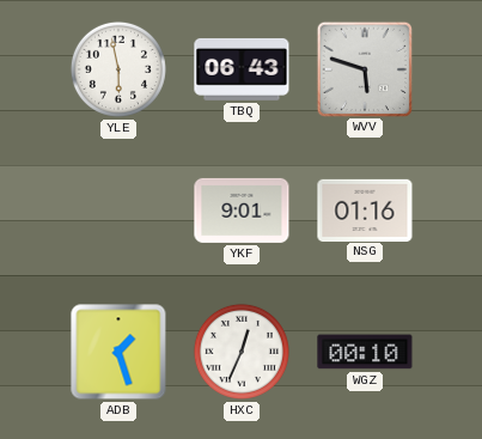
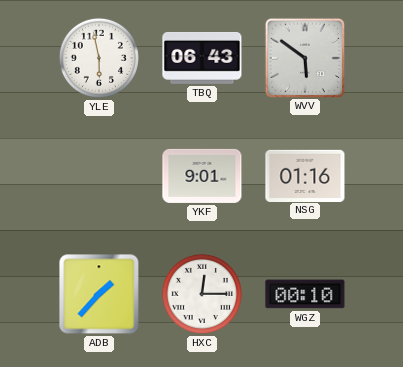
WVV: 5:48 -> 5:51 (304, 57)
ADB: 1:27 -> 1:37 (99, 294)
HXC: 12:34 -> 12:15 (202, 294)
